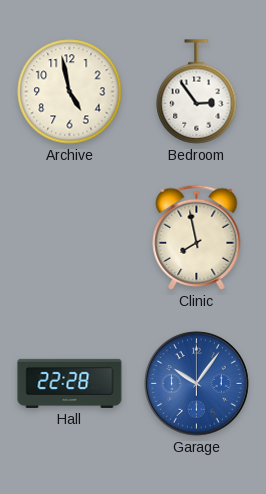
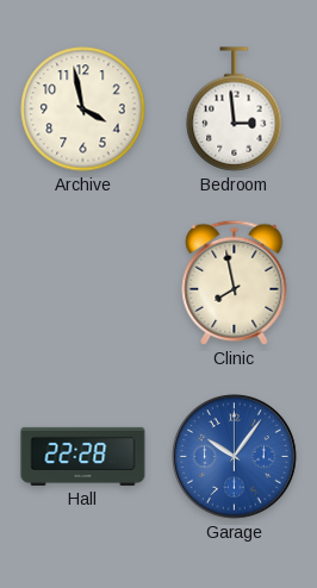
Archive: 4:58 -> 3:58 (83, 110)
Bedroom: 2:54 -> 2:59 (235, 110)
